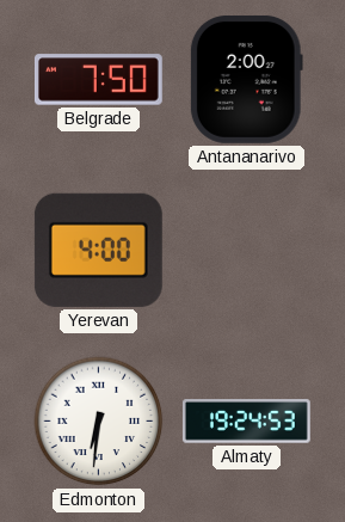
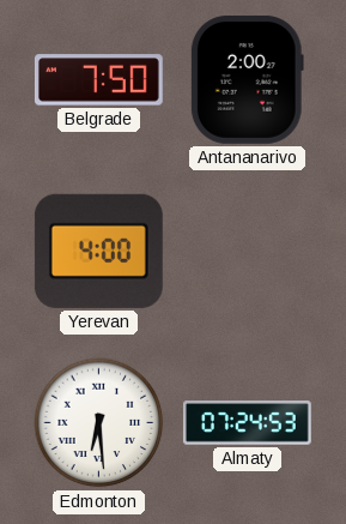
Edmonton: 6:31 -> 6:29 (99, 423)
Almaty: 19:24 -> 07:24 (247, 423)
